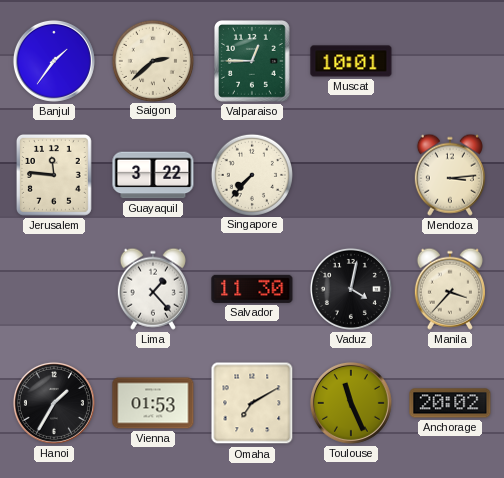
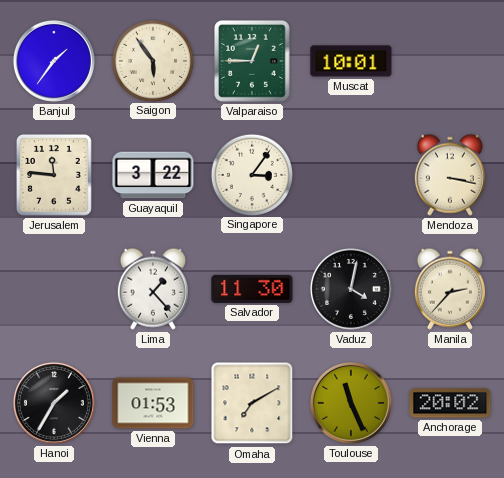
Saigon: 2:38 -> 5:54 (152, 60)
Singapore: 7:37 -> 3:06 (251, 174)
Mendoza: 3:14 -> 3:17 (450, 175)
Manila: 3:37 -> 2:37 (450, 289)
